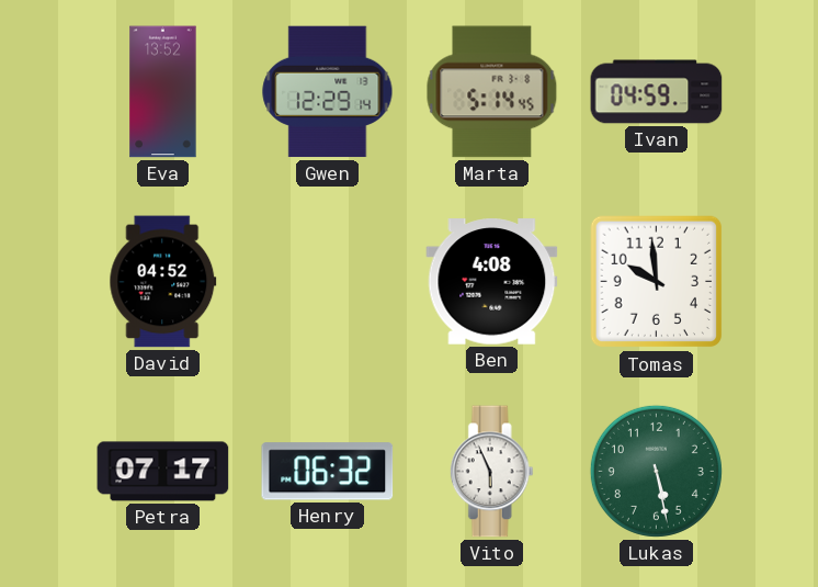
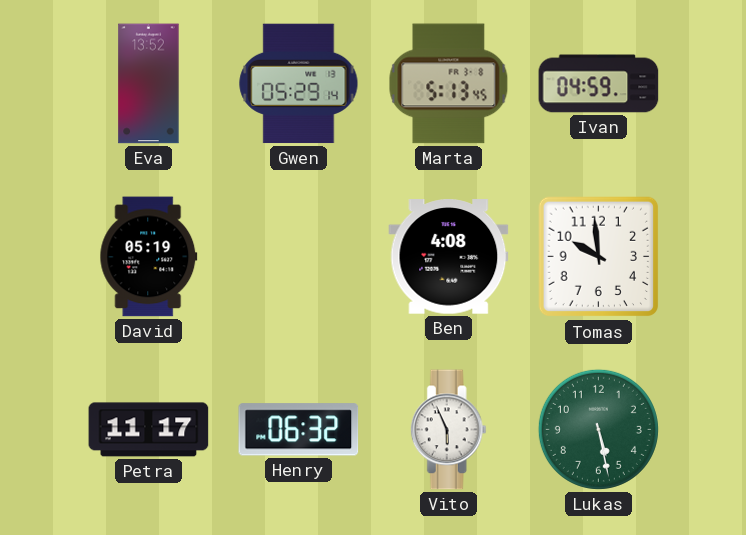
Gwen: 12:29 -> 05:29 (299, 84)
Marta: 5:14 -> 5:13 (449, 84)
David: 04:52 -> 05:19 (149, 257)
Petra: 07:17 -> 11:17 (149, 430)
